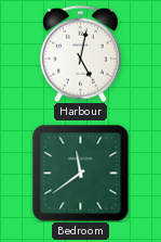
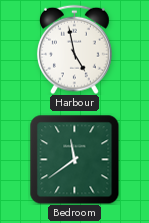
Harbour: 5:02 -> 4:58 (74, 49)
